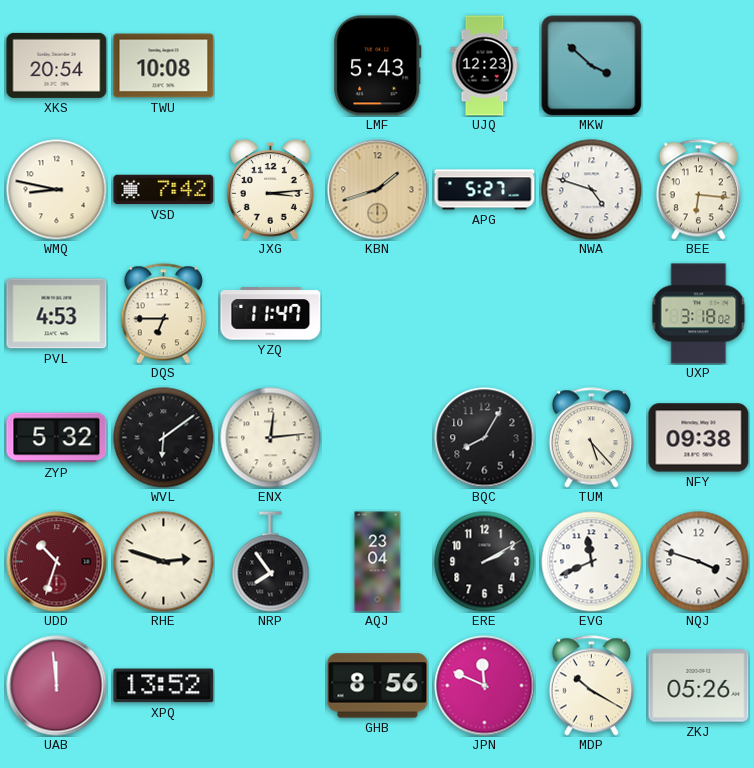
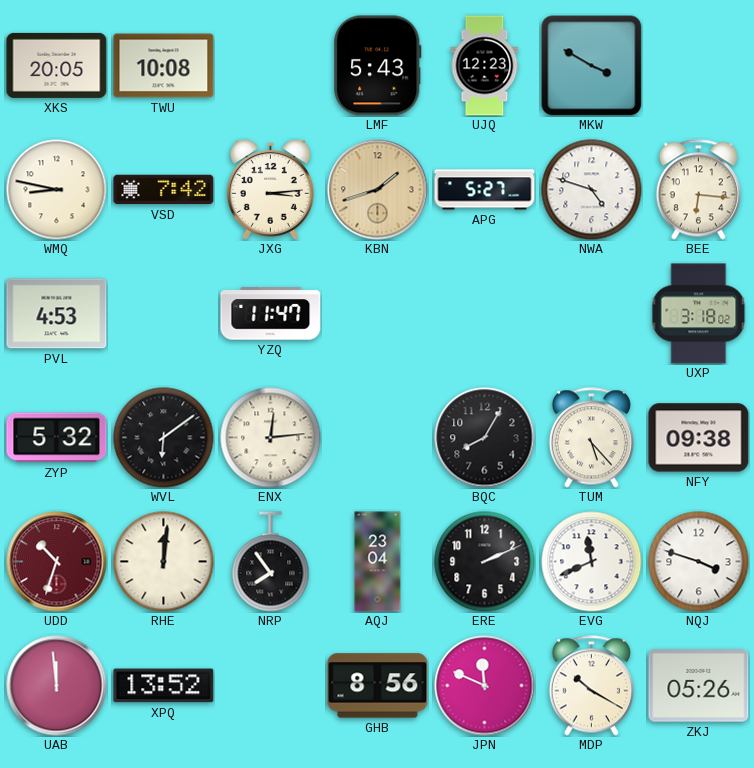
XKS: 20:54 -> 20:05 (57, 65)
MKW: 3:52 -> 3:50 (591, 65)
DQS: 6:45 -> none (163, 314)
RHE: 2:48 -> 12:01 (164, 562)
ERE: 2:10 -> 2:11 (485, 562)
